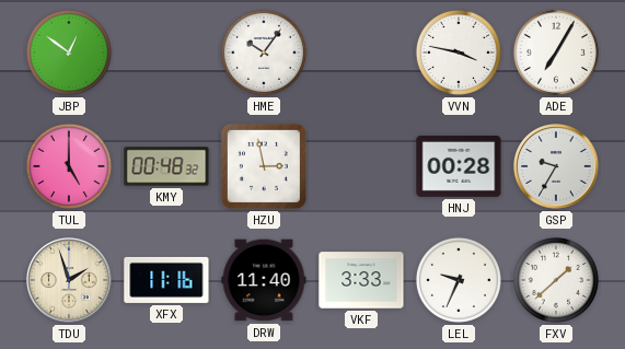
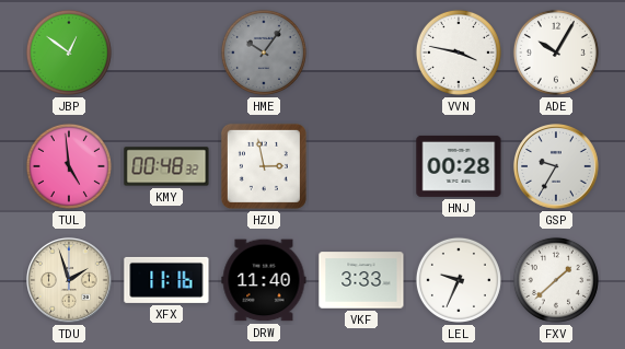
HME dial: white -> grey (264, 53)
ADE: 7:05 -> 10:05 (556, 53)
TUL: 5:00 -> 4:59 (69, 166)
